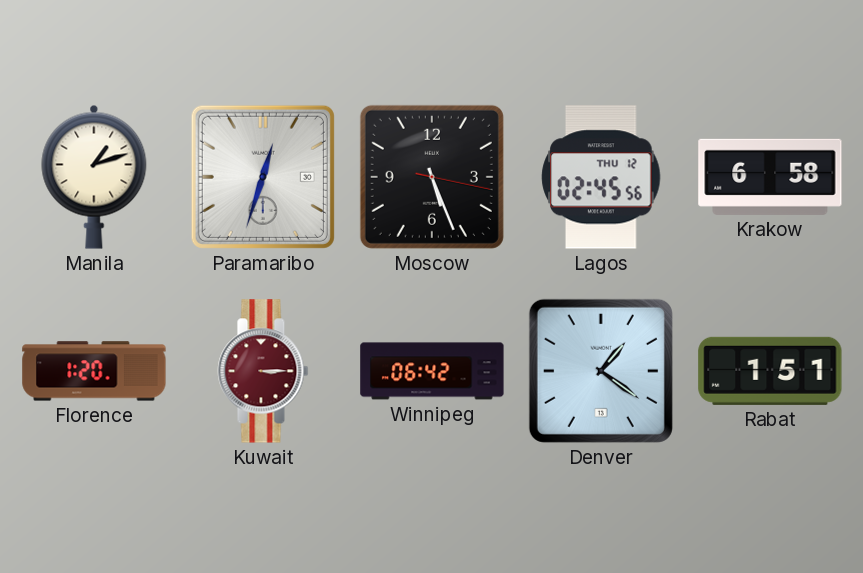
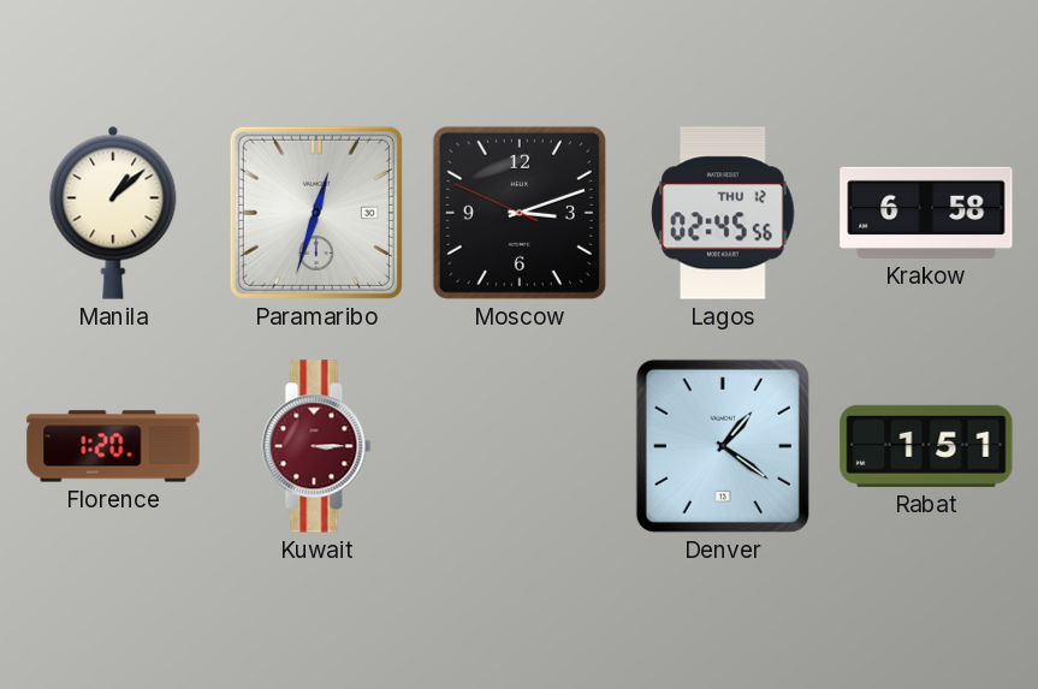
Manila: 1:12 -> 1:08 (113, 213)
Moscow: 5:26 -> 3:11 (520, 213)
Winnipeg: 06:42 -> none (432, 371)
